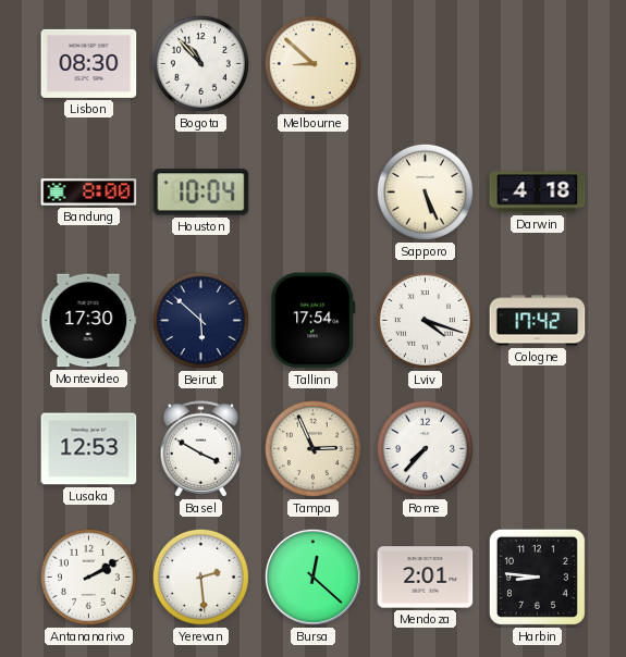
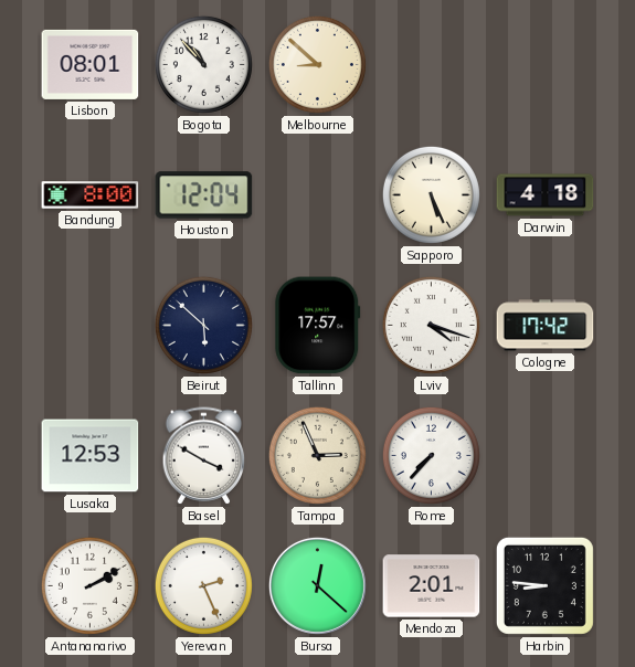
Lisbon: 08:30 -> 08:01 (91, 64)
Houston: 10:04 -> 12:04 (204, 195)
Montevideo: 17:30 -> none (88, 321)
Tallinn: 17:54 -> 17:57 (318, 326)
Yerevan: 2:29 -> 2:26 (203, 585)
